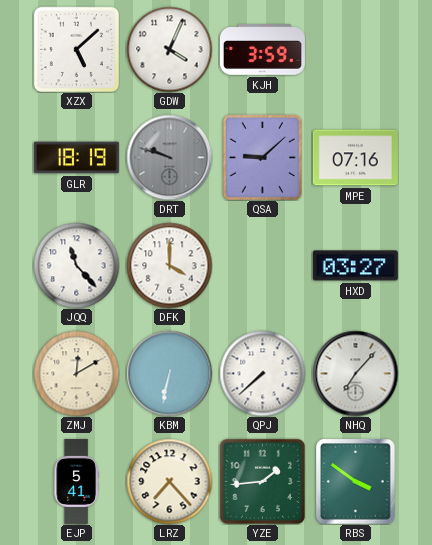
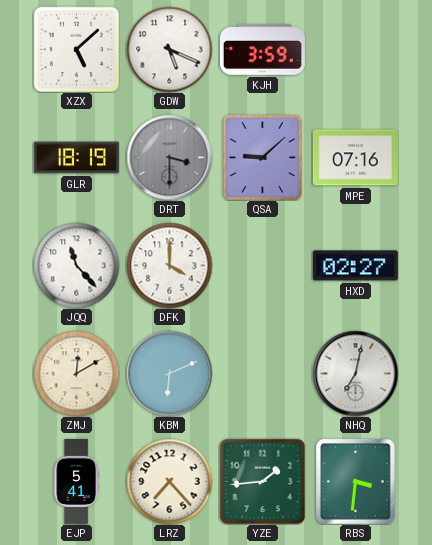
GDW: 4:04 -> 5:19 (169, 49)
DRT: 9:48 -> 3:30 (169, 157)
HXD: 03:27 -> 02:27 (355, 266)
KBM: 6:32 -> 6:11 (169, 373)
QPJ: 7:38 -> none (262, 373)
NHQ: 7:07 -> 7:02 (355, 373)
RBS: 3:51 -> 3:31 (356, 481)
